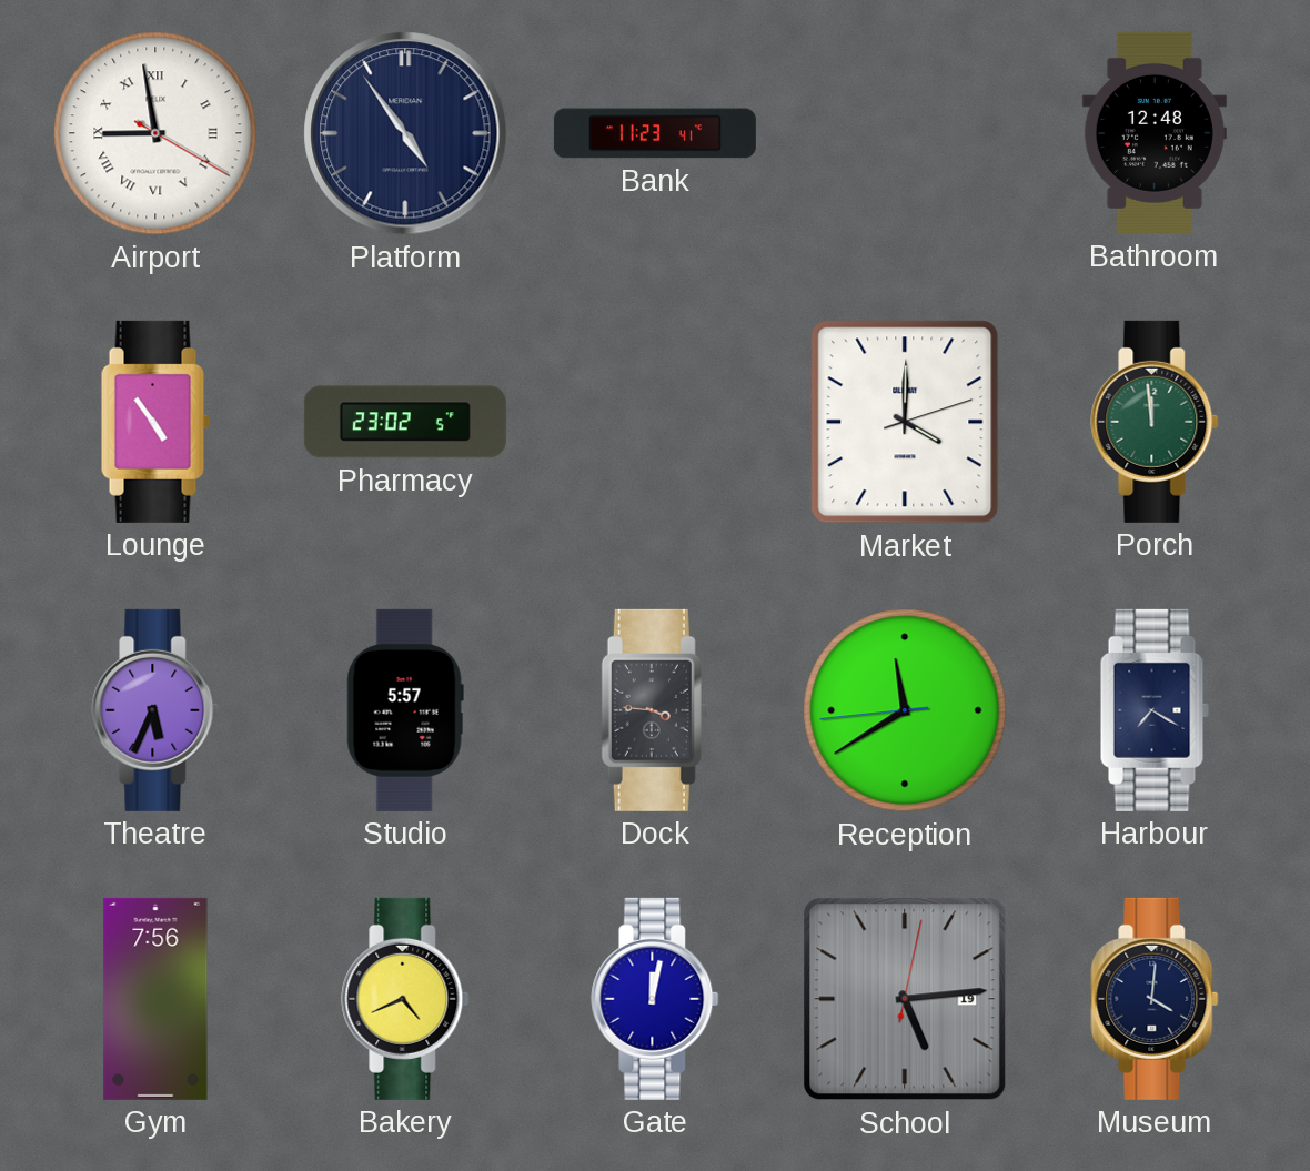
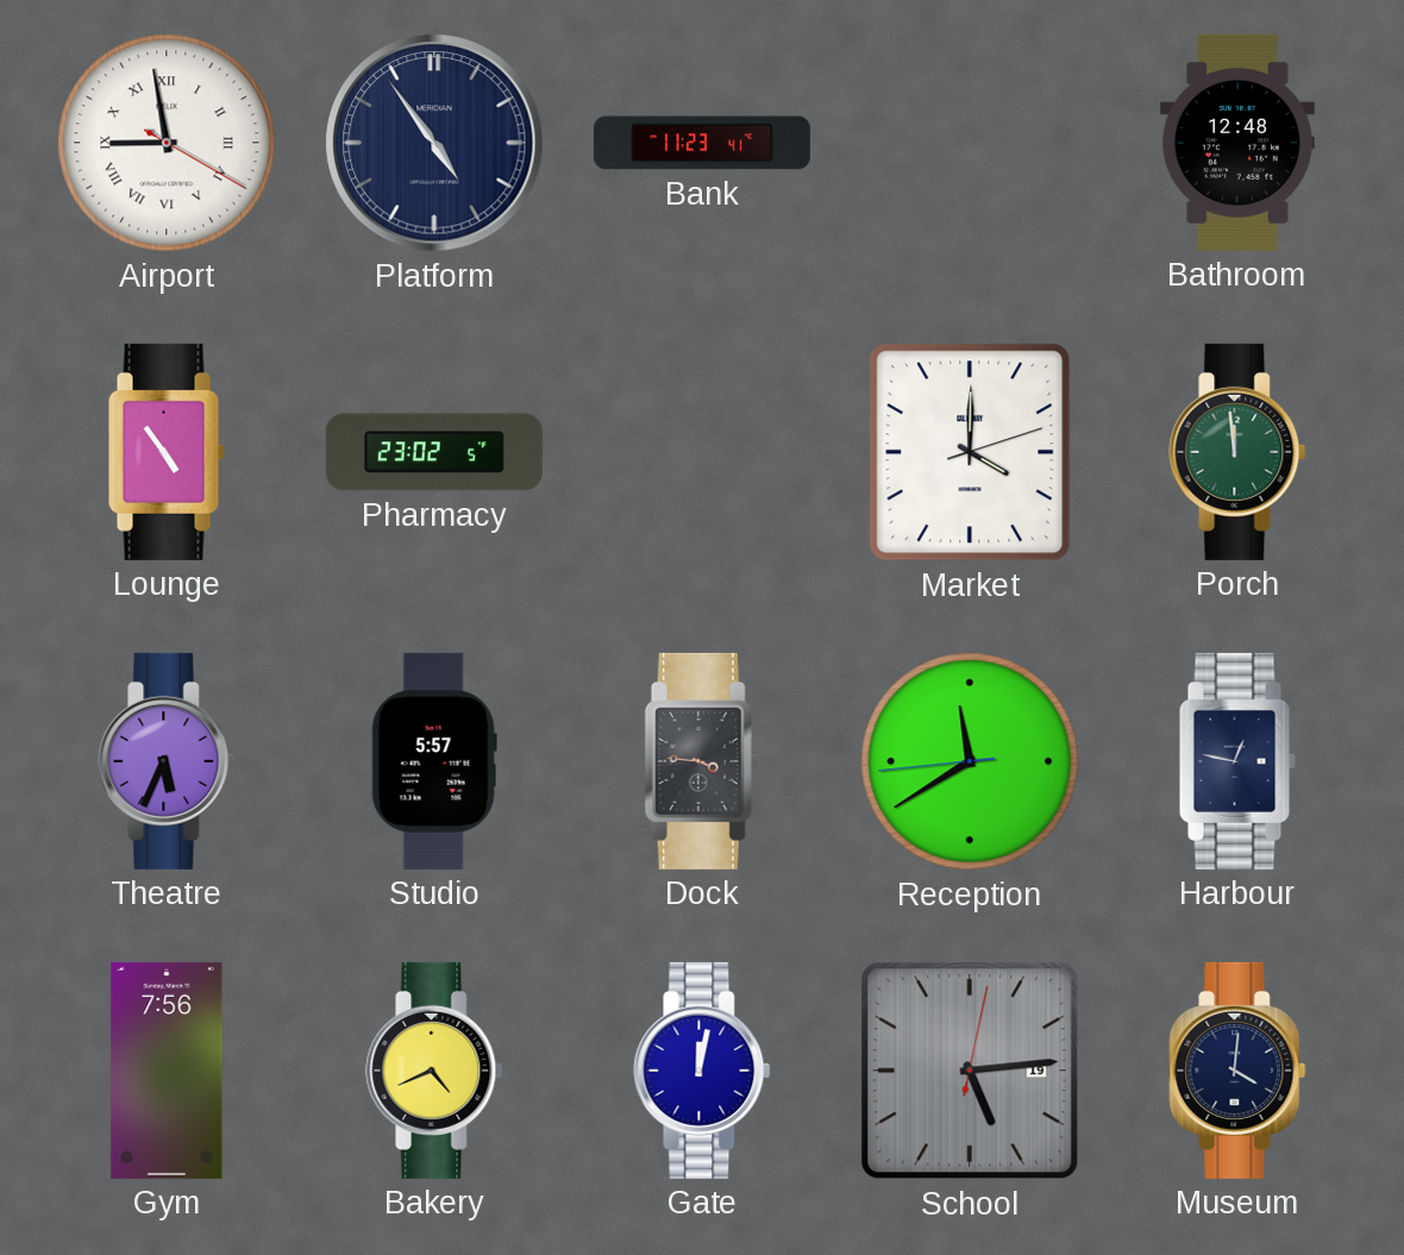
Harbour: 7:20 -> 12:47 (1237, 761)
